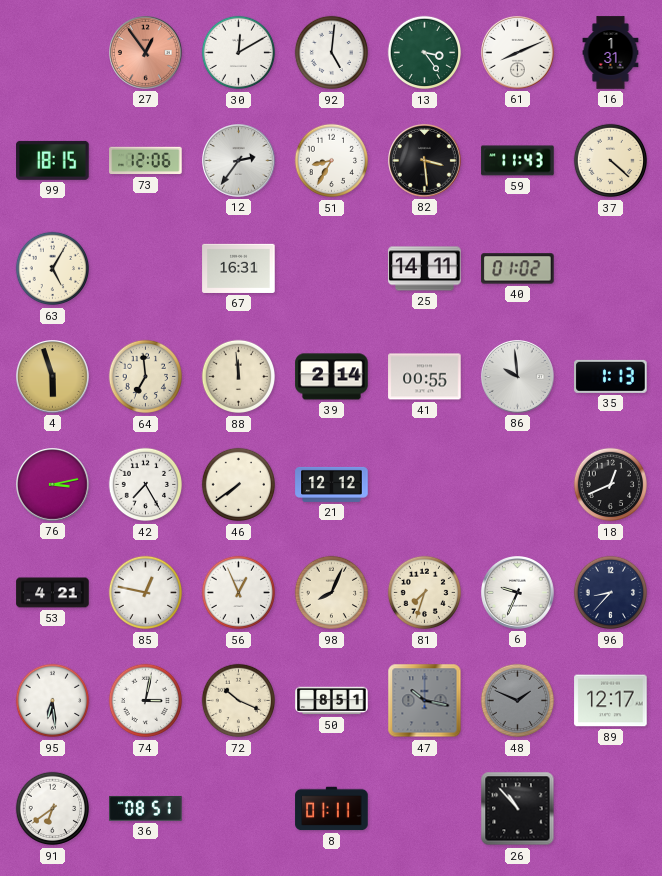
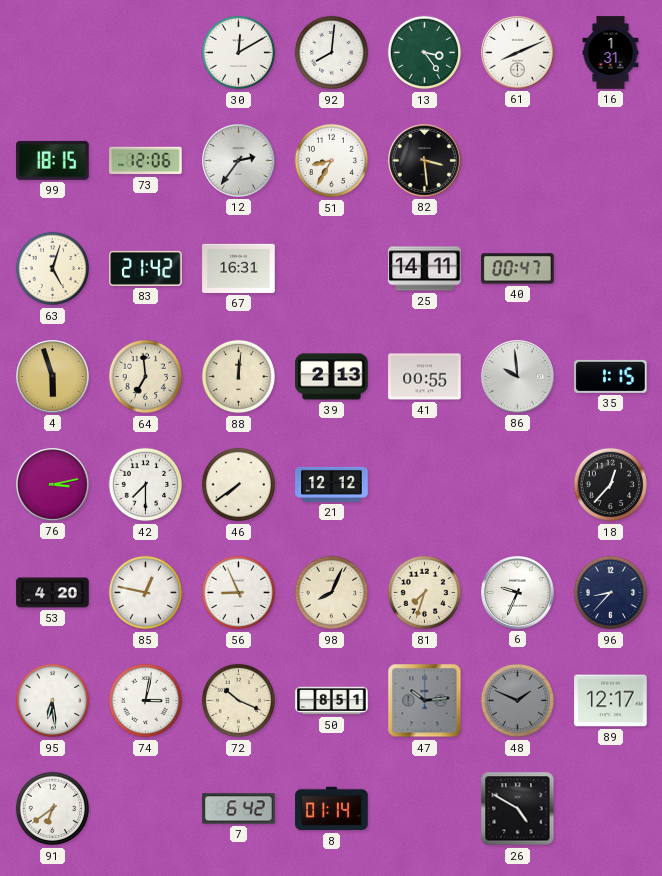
27: 12:54 -> none (146, 53)
92: 5:01 -> 8:01 (332, 53)
59: 11:43 -> none (518, 161)
37: 4:22 -> none (611, 161)
63: 5:05 -> 5:03 (53, 269)
83: none -> 21:42 (146, 268)
40: 01:02 -> 00:47 (518, 269)
88: 11:59 -> 12:01 (239, 377)
39: 2:14 -> 2:13 (332, 377)
35: 1:13 -> 1:15 (611, 376)
42: 7:25 -> 7:30 (146, 485)
18: 12:41 -> 12:37 (611, 485)
53: 4:21 -> 4:20 (53, 593)
56: 12:56 -> 8:56 (239, 593)
47: 10:17 -> 10:14 (425, 701)
36: 08:51 -> none (146, 808)
7: none -> 6:42 (239, 809)
8: 01:11 -> 01:14 (332, 809)
26: 10:53 -> 4:50 (518, 809)
